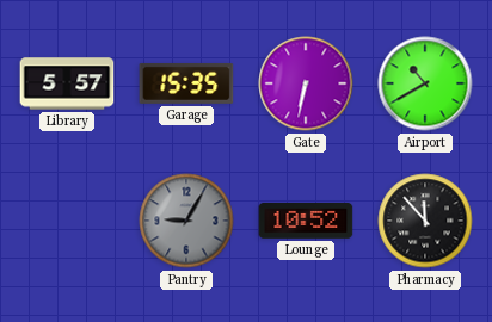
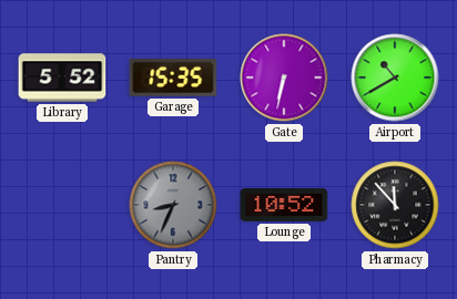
Library: 5:57 -> 5:52 (62, 78)
Pantry: 9:05 -> 8:34 (173, 205)
